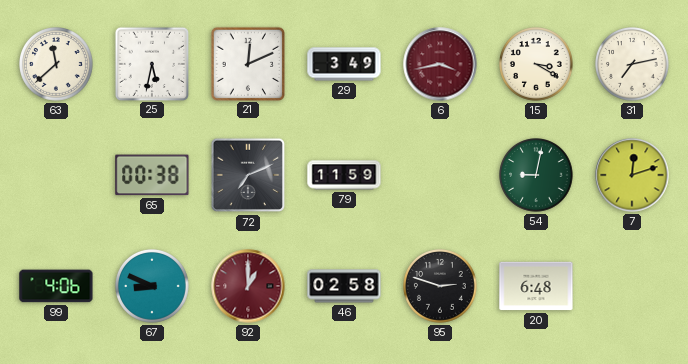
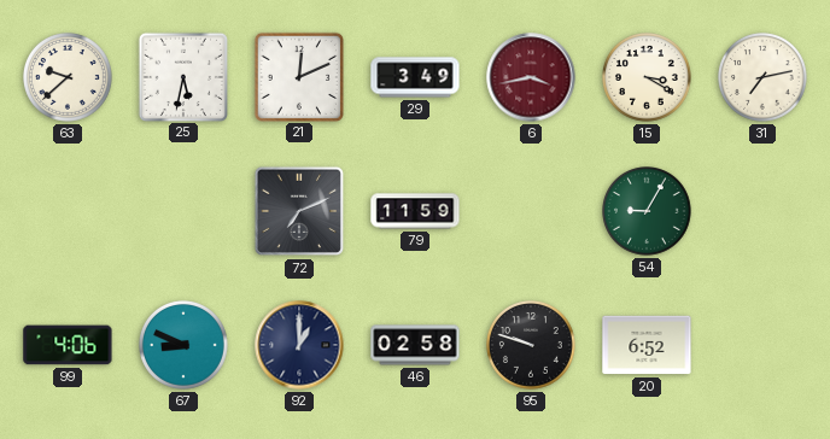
63: 11:38 -> 9:38 (69, 78)
65: 00:38 -> none (152, 175)
54: 9:02 -> 9:05 (648, 212)
7: 12:12 -> none (632, 175)
92 dial: burgundy -> navy (299, 345)
95: 2:48 -> 9:48 (532, 346)
20: 6:48 -> 6:52 (647, 345)
